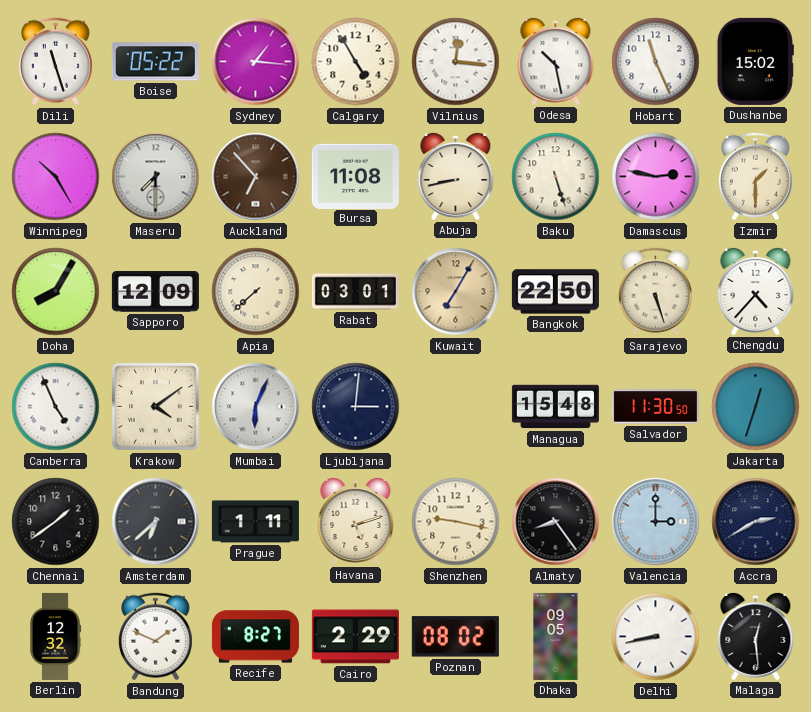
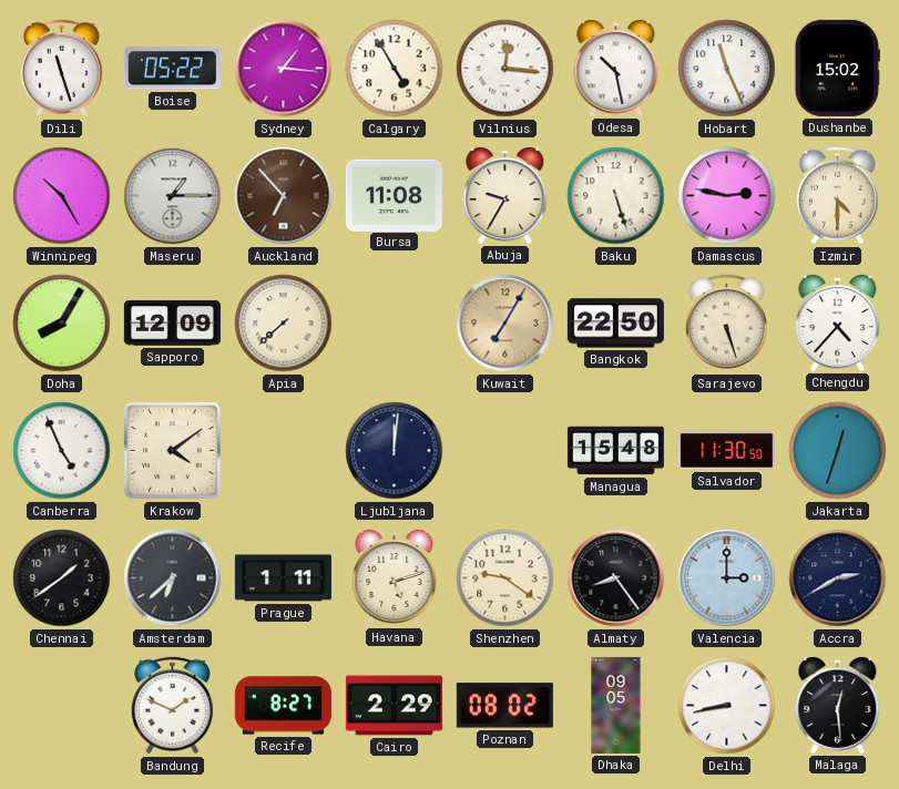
Maseru: 7:30 -> 1:15 (173, 196)
Abuja: 8:43 -> 9:35 (505, 195)
Izmir: 1:30 -> 4:30 (837, 196)
Rabat: 03:01 -> none (355, 292)
Mumbai: 6:04 -> none (256, 407)
Ljubljana: 3:01 -> 12:01 (395, 451)
Shenzhen: 9:17 -> 9:21 (505, 578)
Berlin: 12:32 -> none (55, 636)
